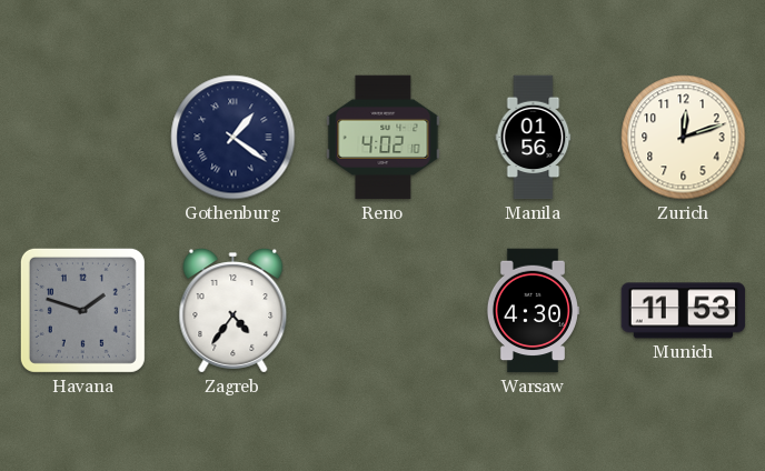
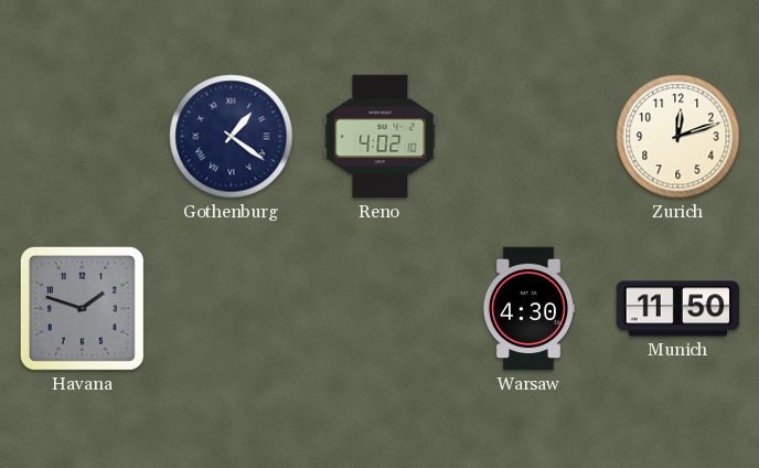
Manila: 01:56 -> none (534, 138)
Zagreb: 4:36 -> none (234, 311)
Munich: 11:53 -> 11:50 (678, 309)
